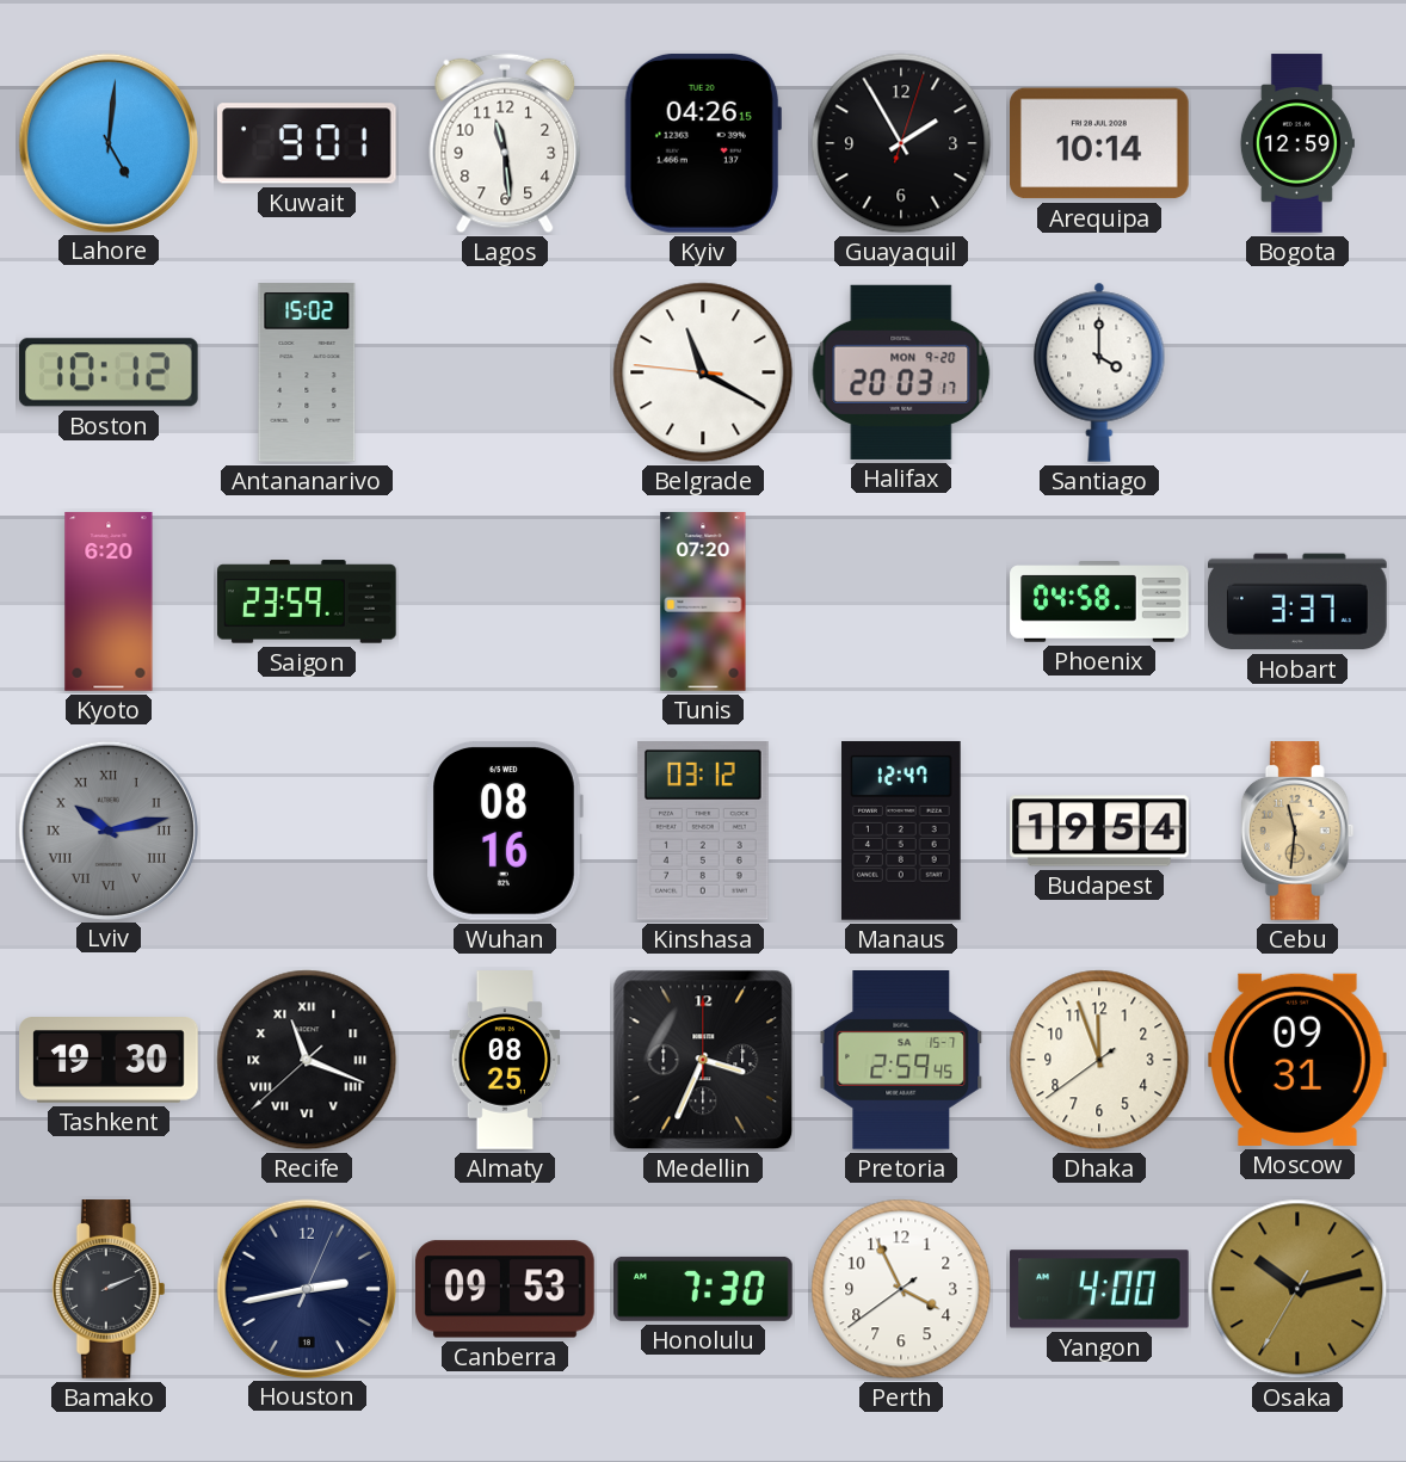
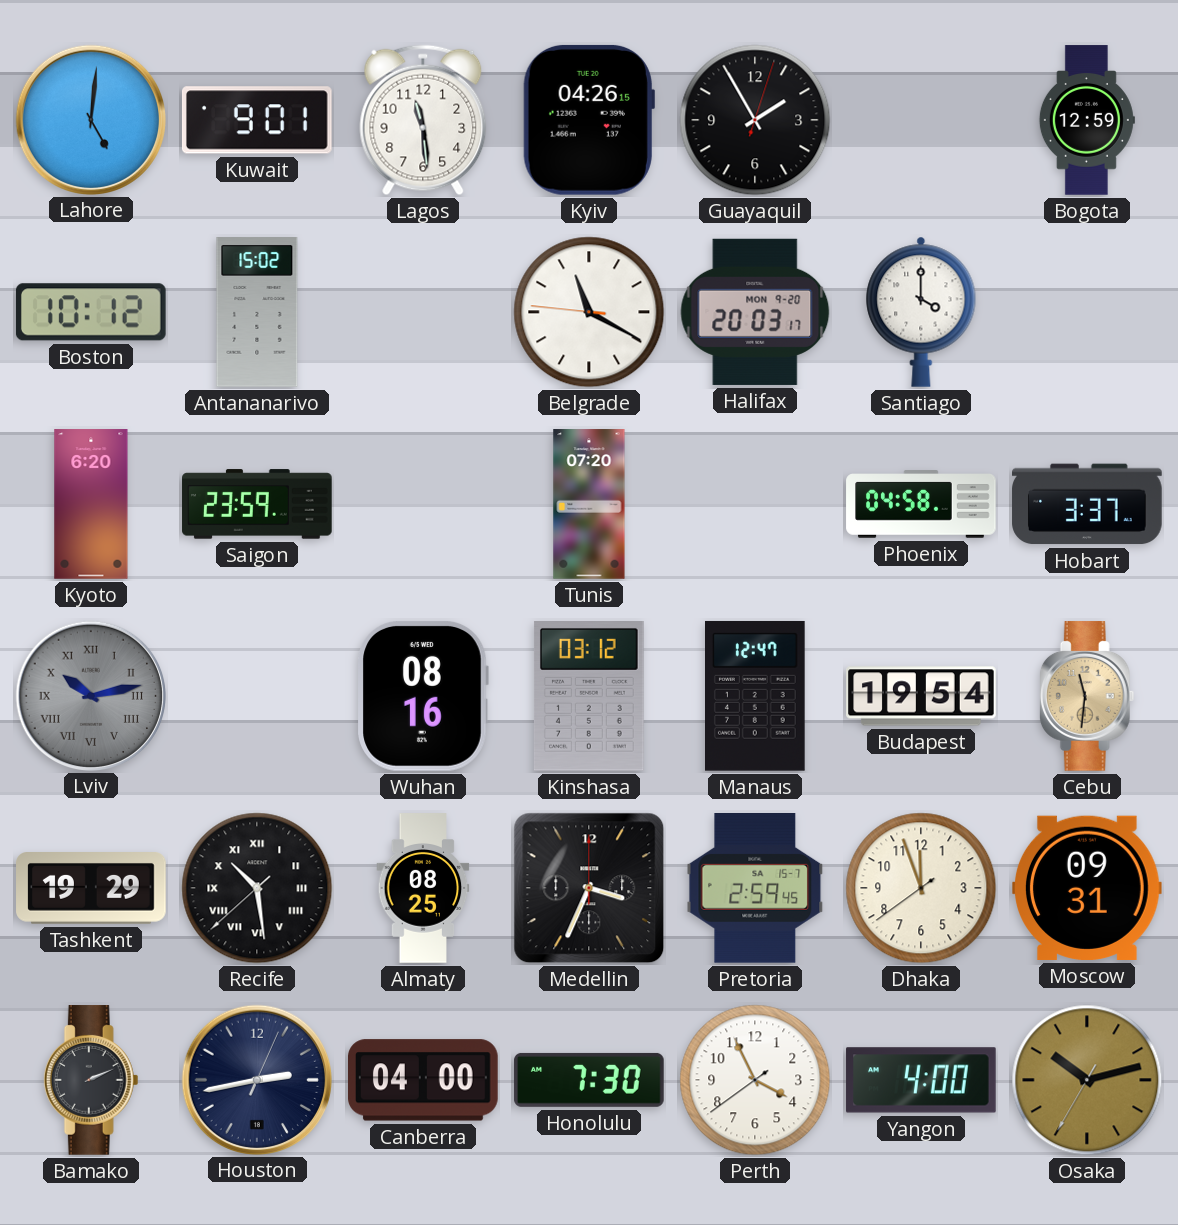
Arequipa: 10:14 -> none (1100, 143)
Tashkent: 19:30 -> 19:29 (91, 889)
Recife: 11:18 -> 10:28 (257, 888)
Canberra: 09:53 -> 04:00 (424, 1080)
